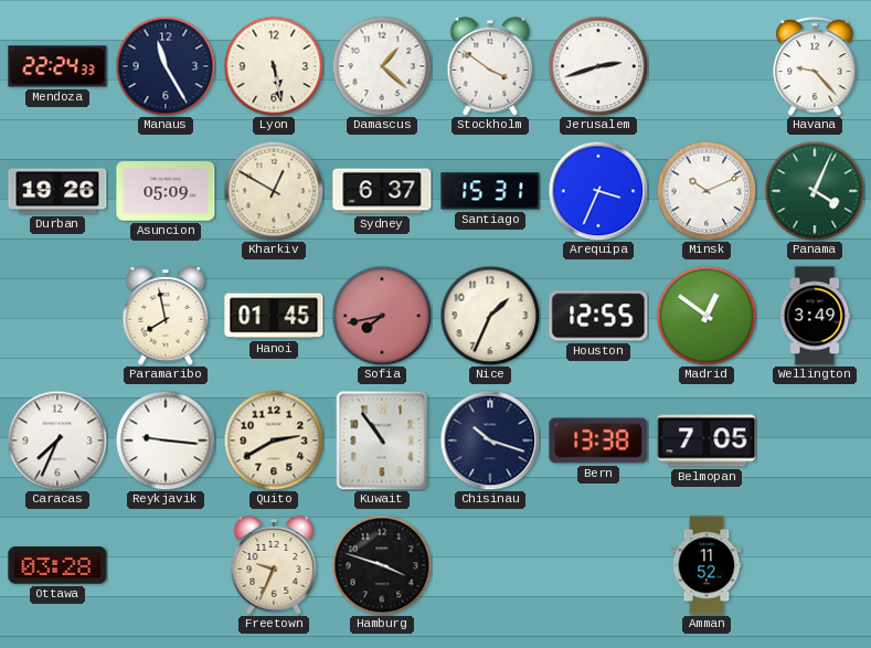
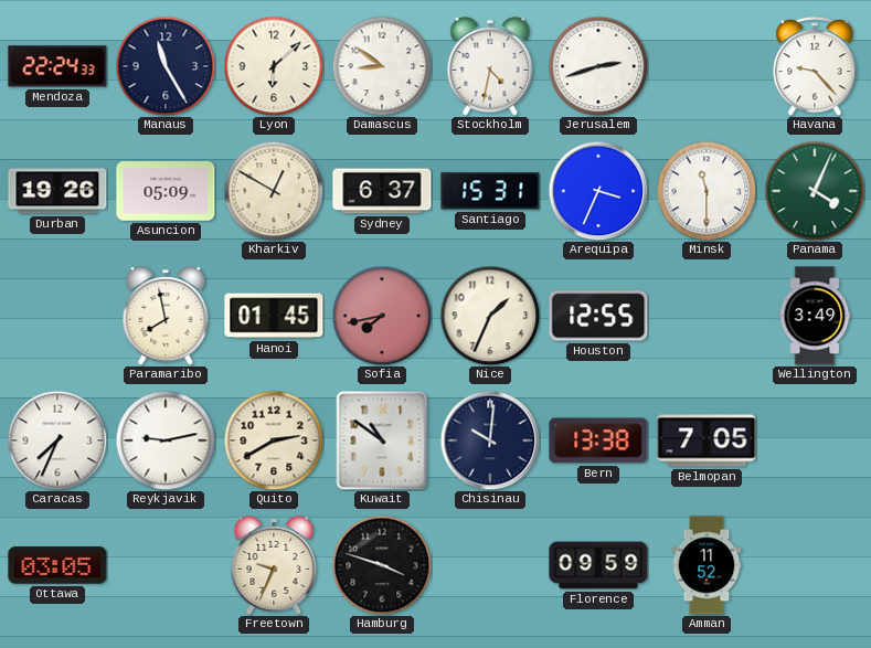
Lyon: 5:28 -> 6:08 (274, 66)
Damascus: 1:22 -> 8:51 (382, 66)
Stockholm: 3:51 -> 4:32 (490, 67)
Minsk: 10:11 -> 11:30 (707, 191)
Madrid: 12:51 -> none (707, 316)
Reykjavik: 9:16 -> 9:13 (166, 440)
Kuwait: 10:54 -> 10:51 (382, 440)
Chisinau: 10:18 -> 10:01 (490, 440)
Ottawa: 03:28 -> 03:05 (57, 565)
Florence: none -> 09:59 (598, 565)
